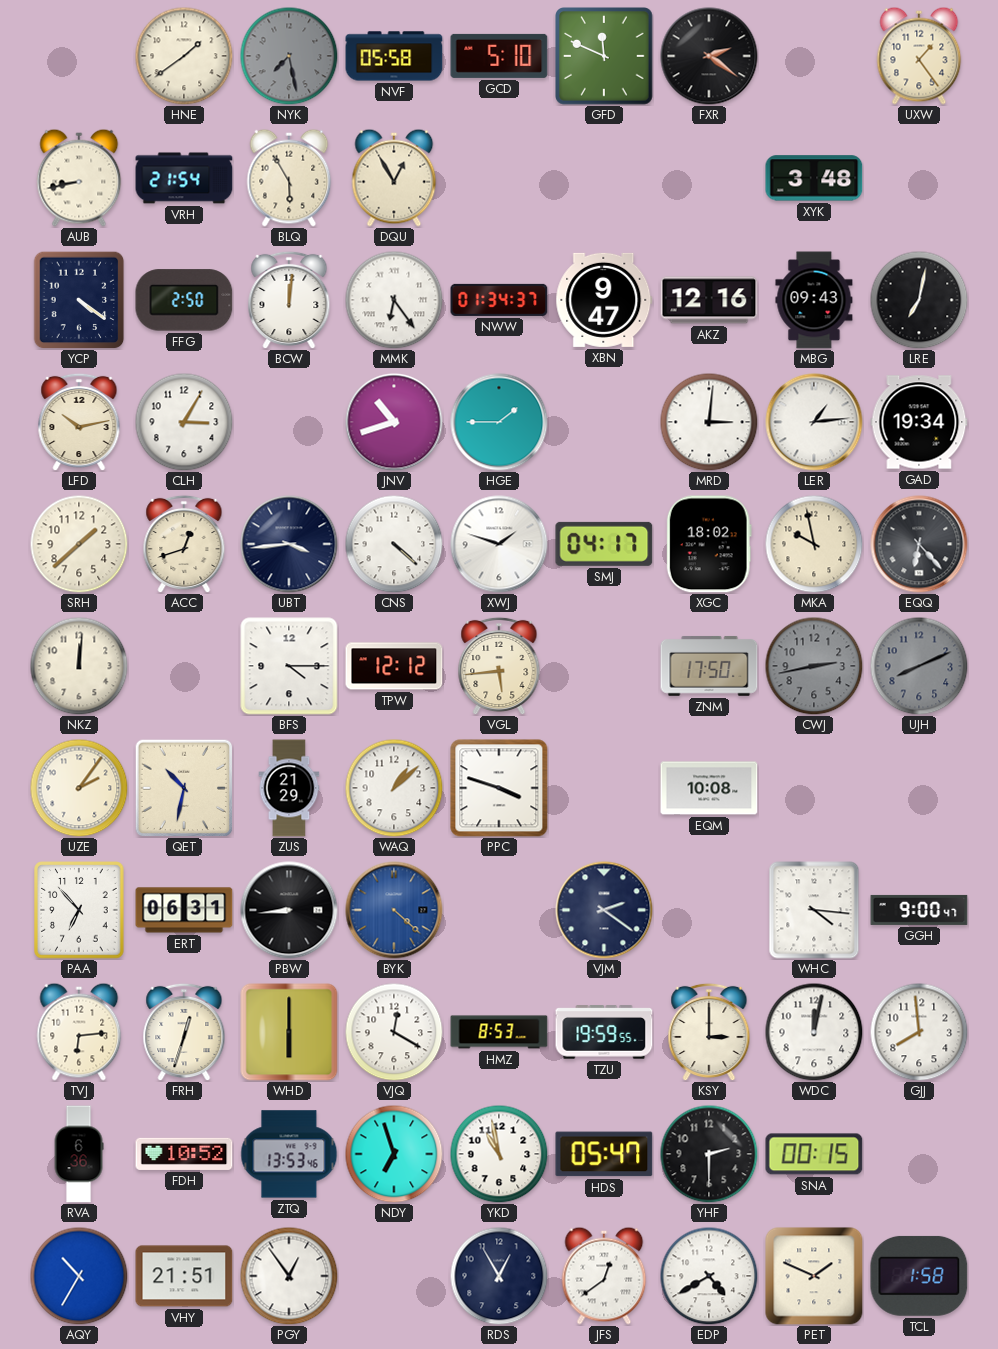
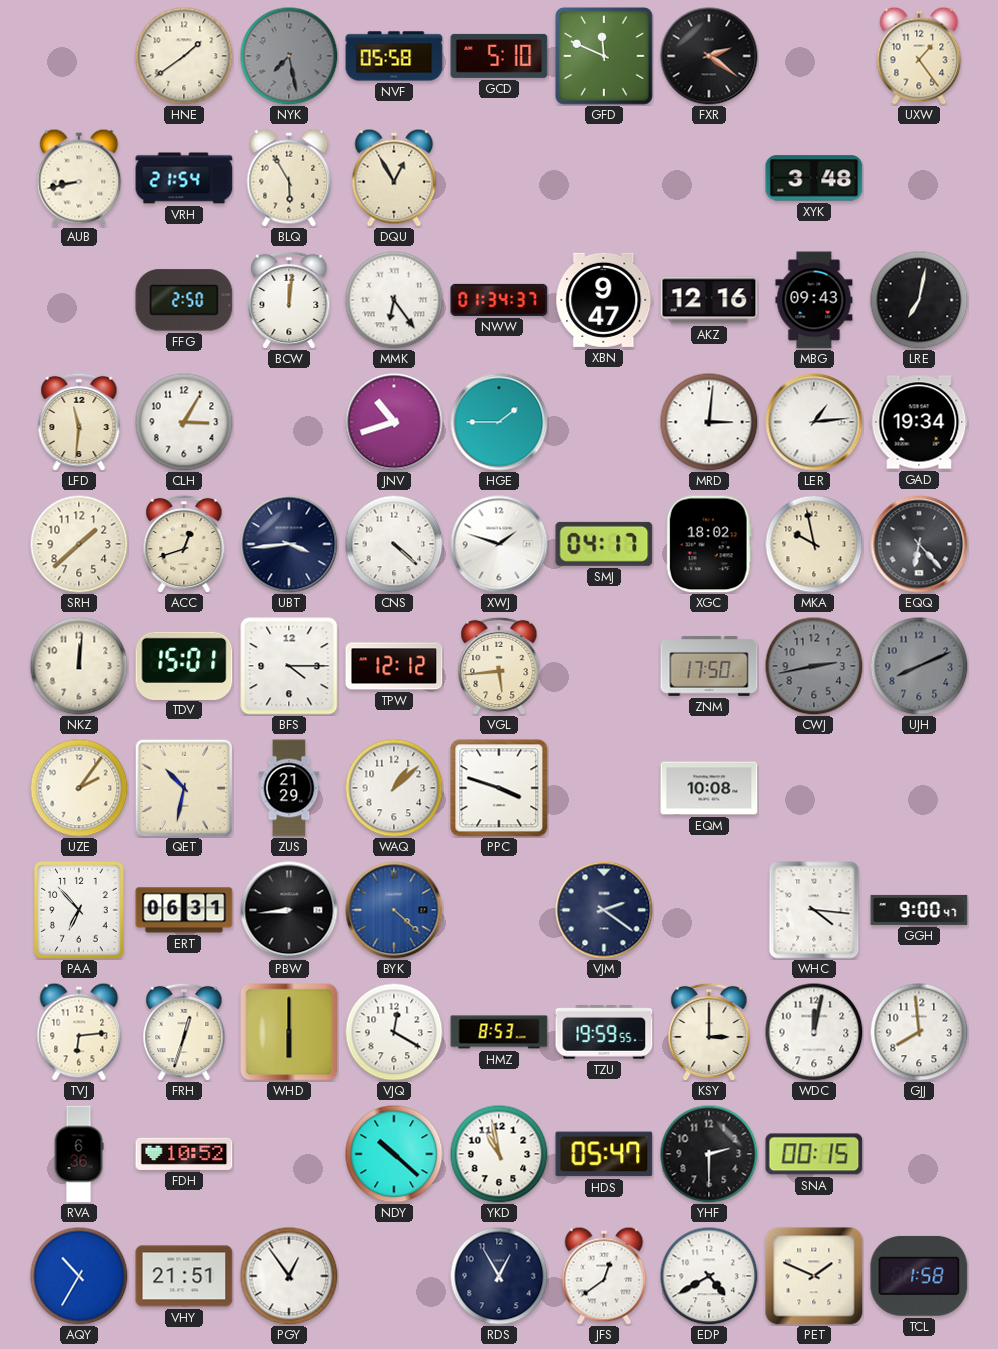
YCP: 4:21 -> none (79, 300)
LFD: 10:13 -> 11:31 (79, 422)
TDV: none -> 15:01 (184, 665)
ZTQ: 13:53 -> none (289, 1154)
NDY: 6:57 -> 10:22 (394, 1154)
